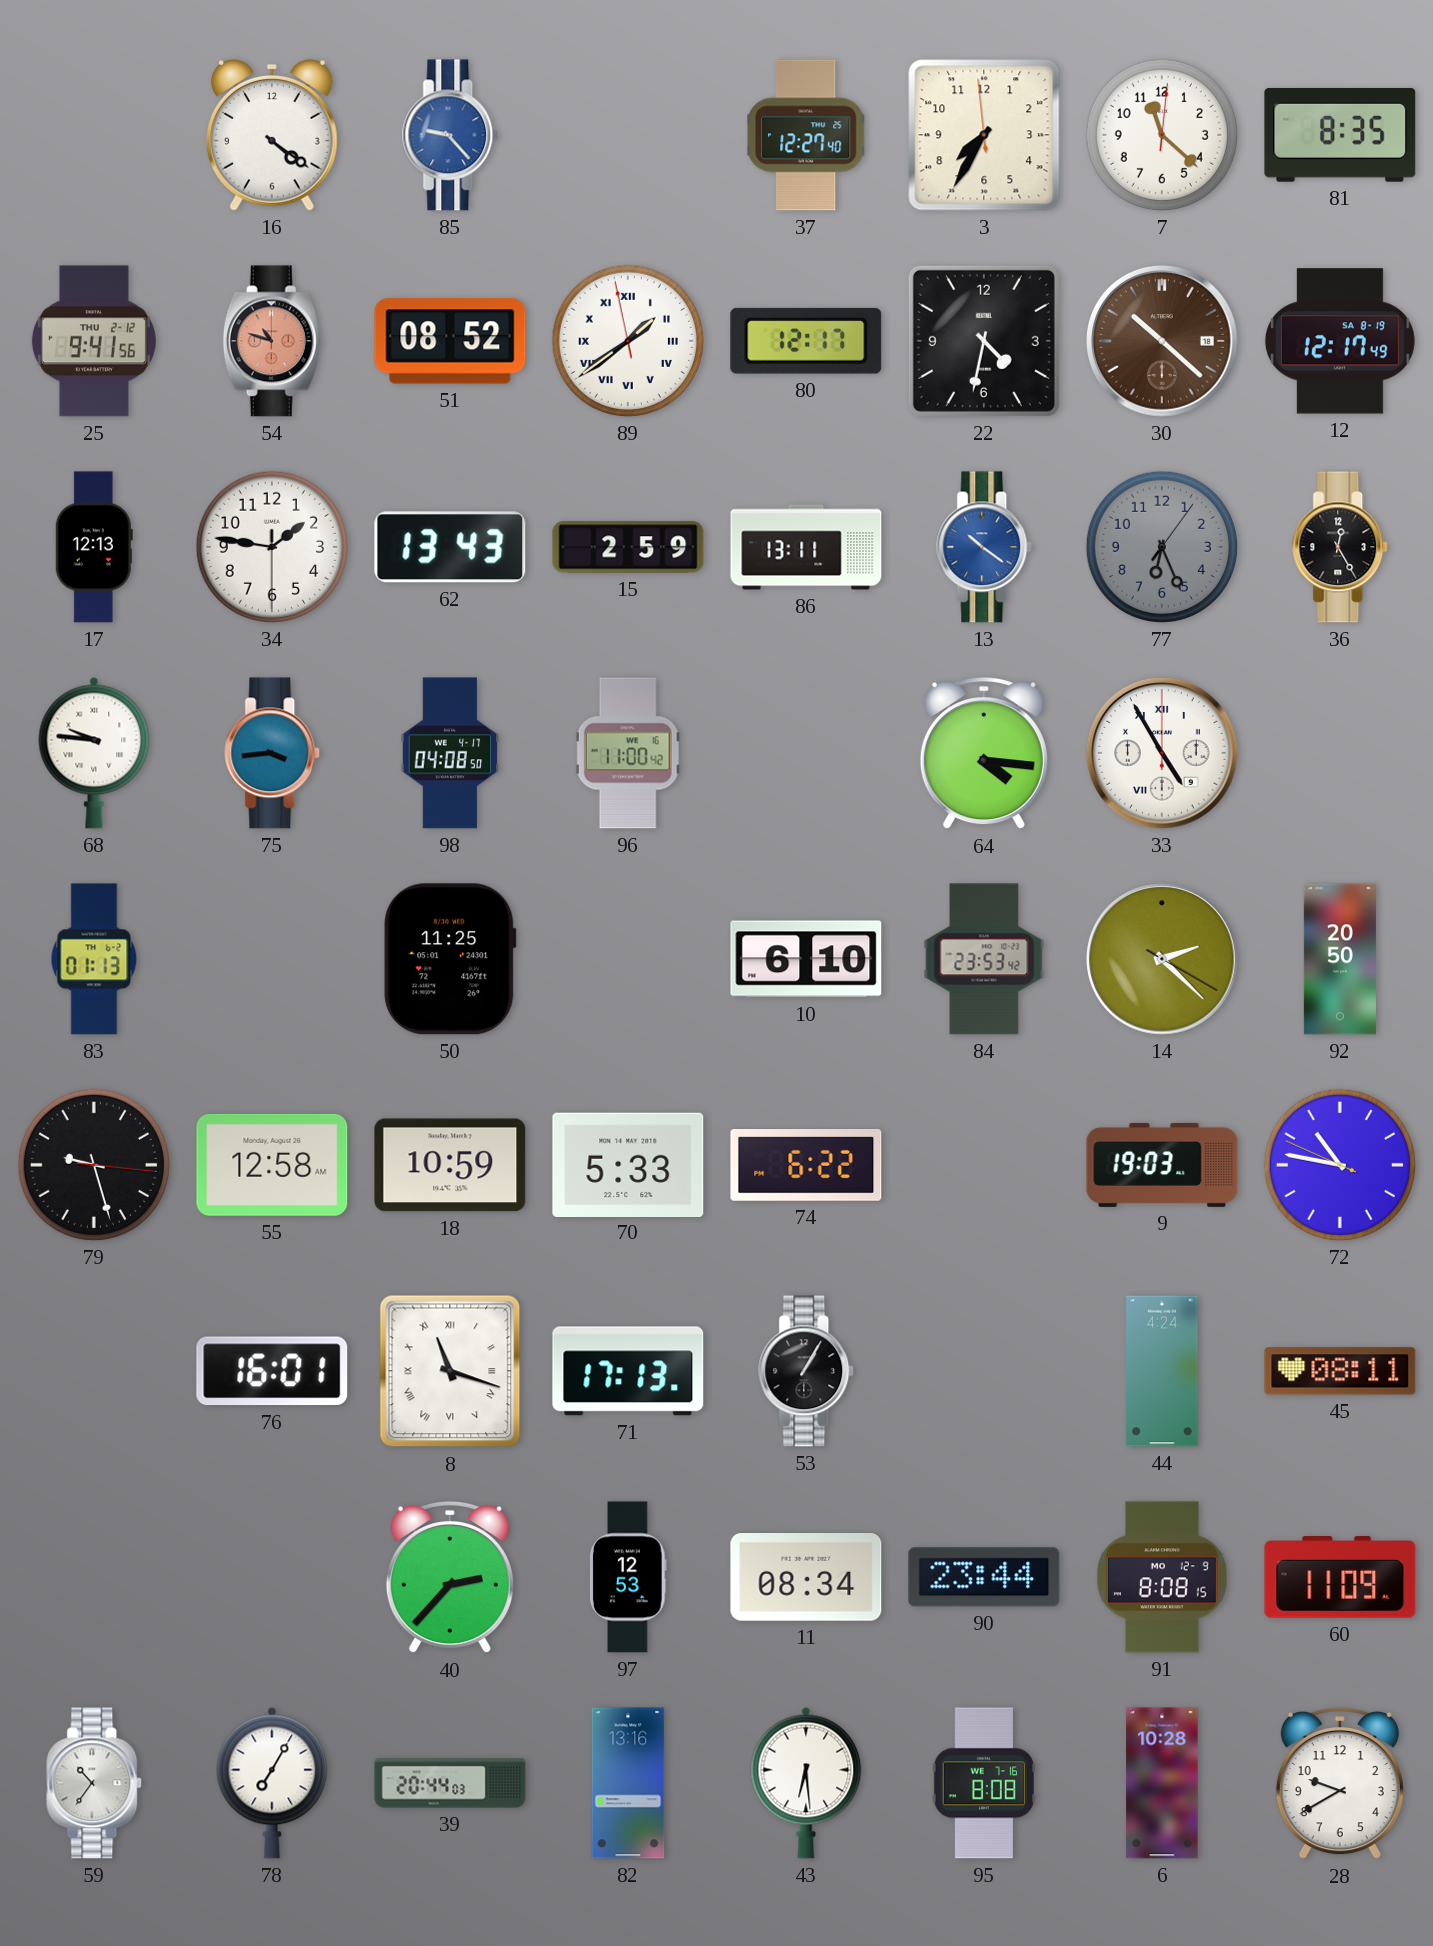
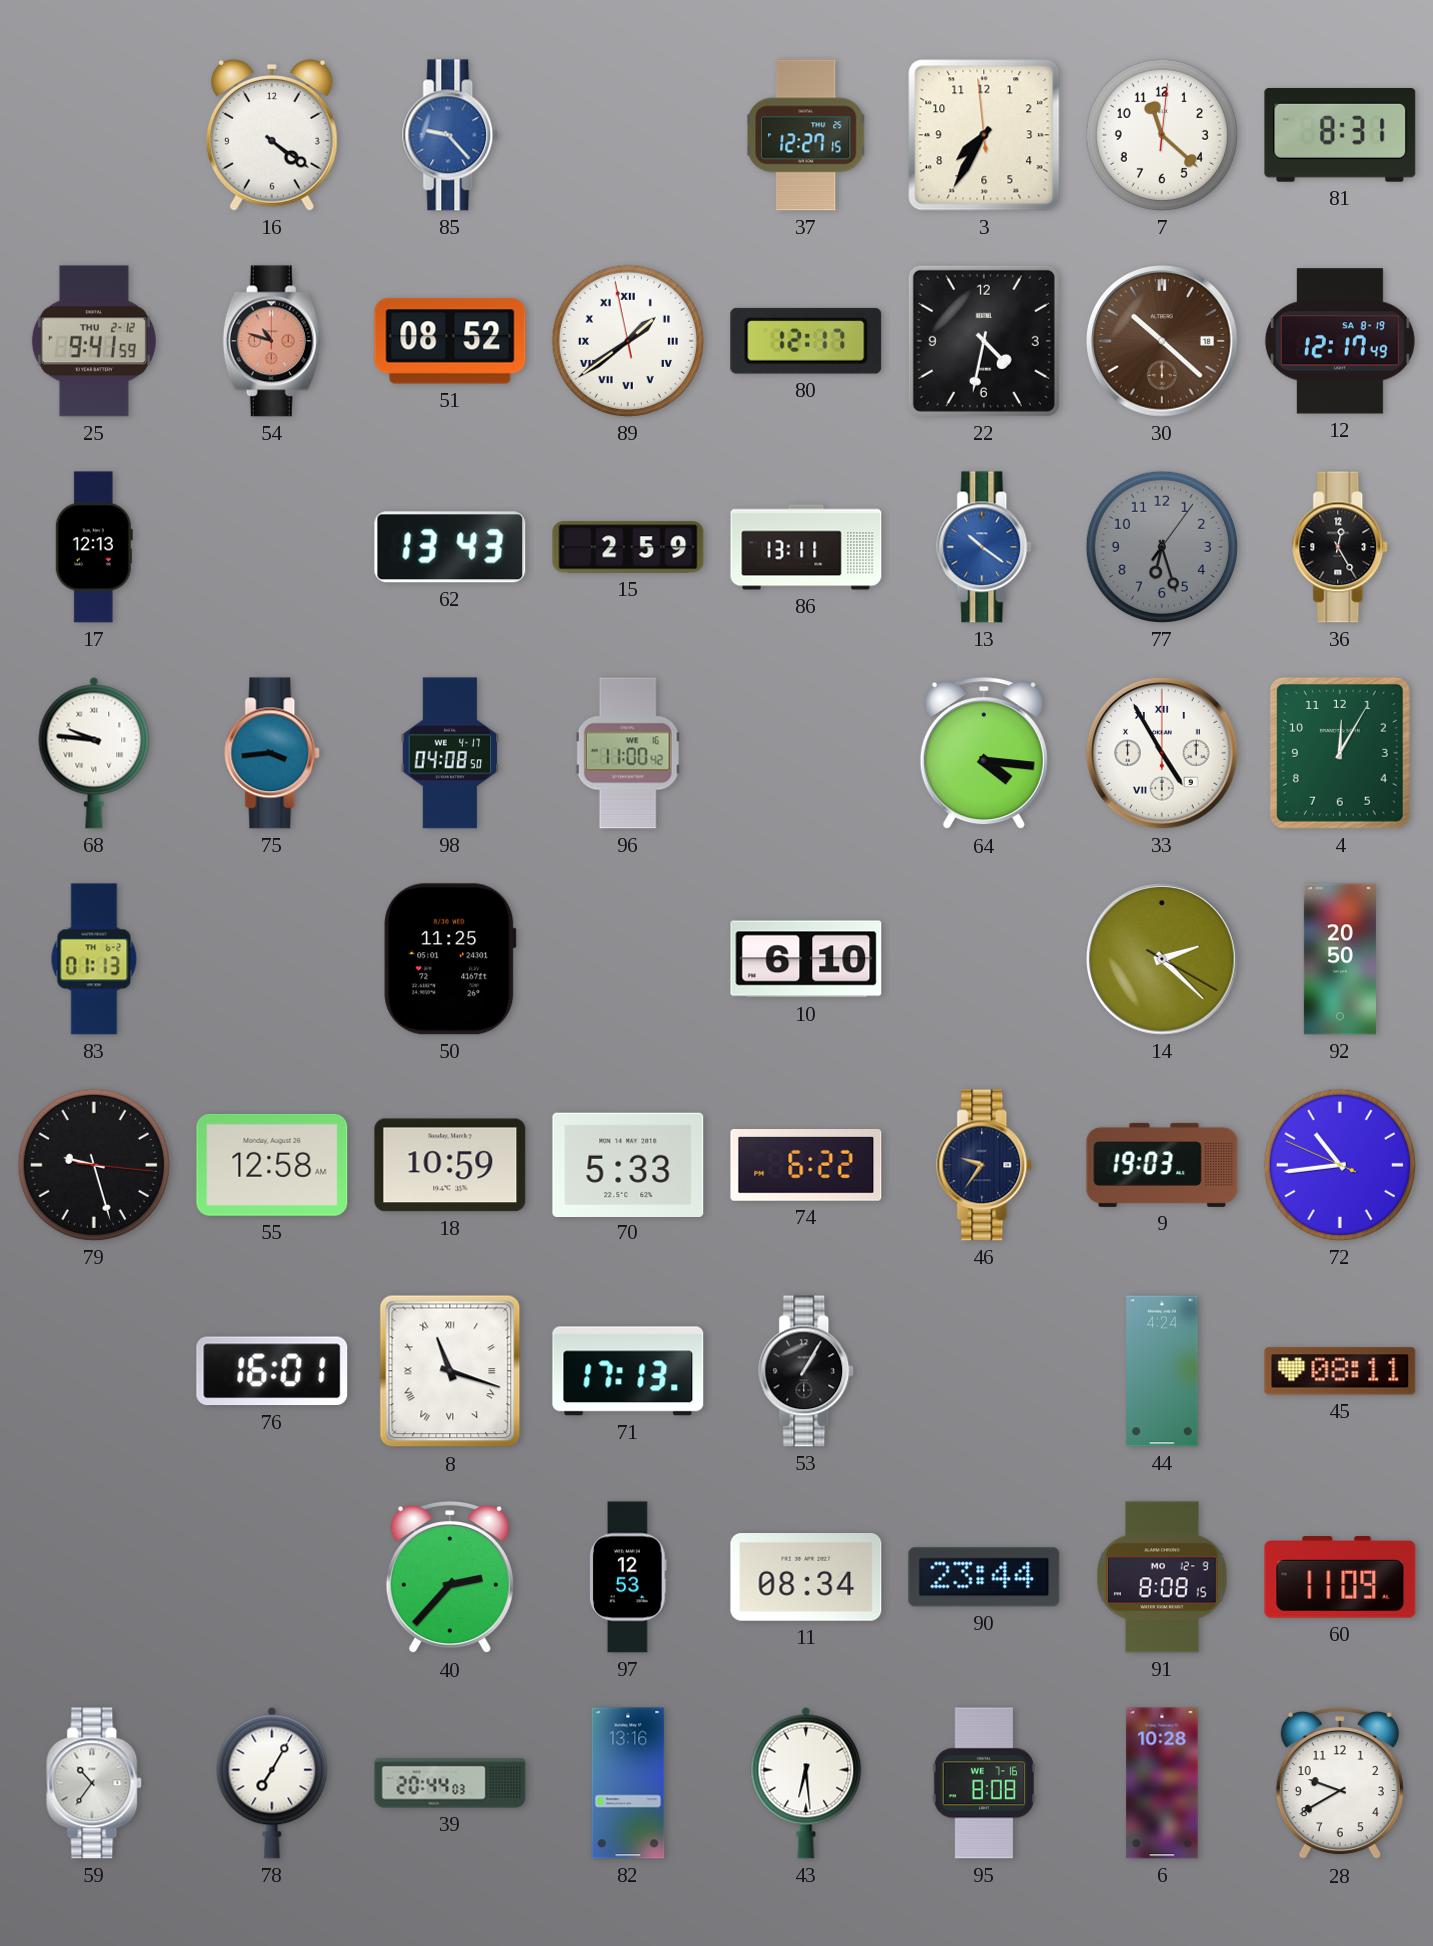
37: 12:27:40 -> 12:27:15 (806, 135)
81: 8:35 -> 8:31 (1340, 135)
25: 9:41:56 -> 9:41:59 (94, 341)
34: 1:46 -> none (272, 547)
77: 6:26 -> 6:27 (1162, 547)
4: none -> 12:05 (1340, 753)
84: 23:53 -> none (984, 959)
46: none -> 9:36 (985, 1165)
72: 10:46 -> 10:43 (1340, 1165)
